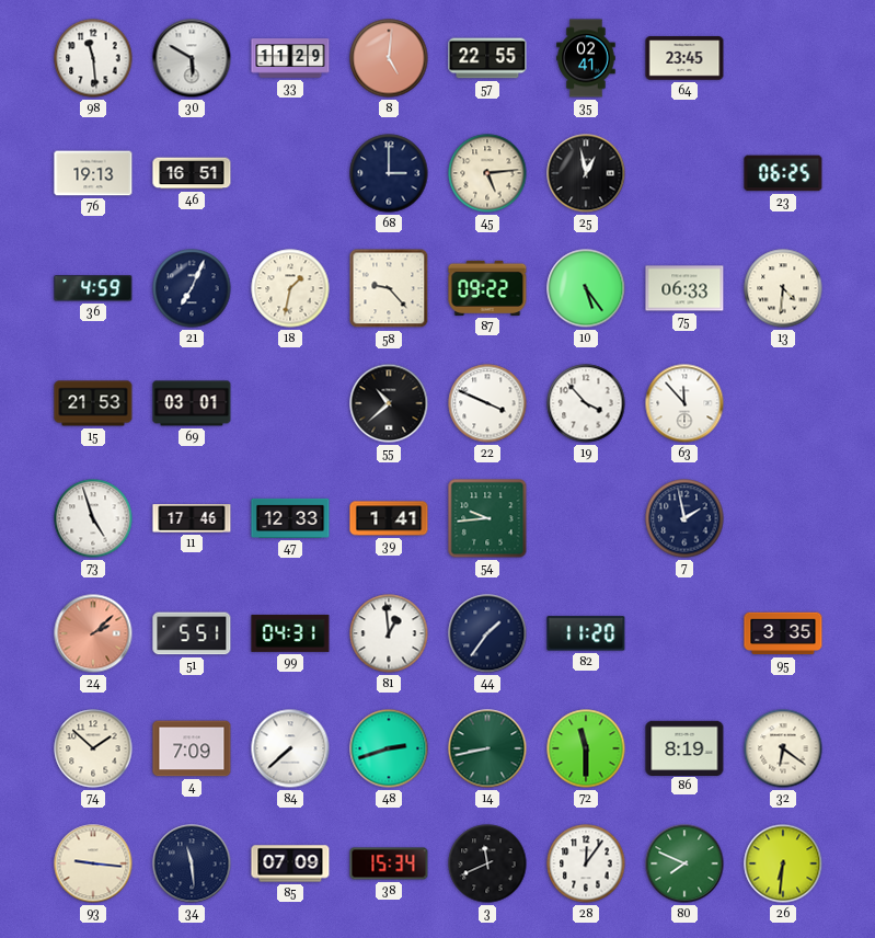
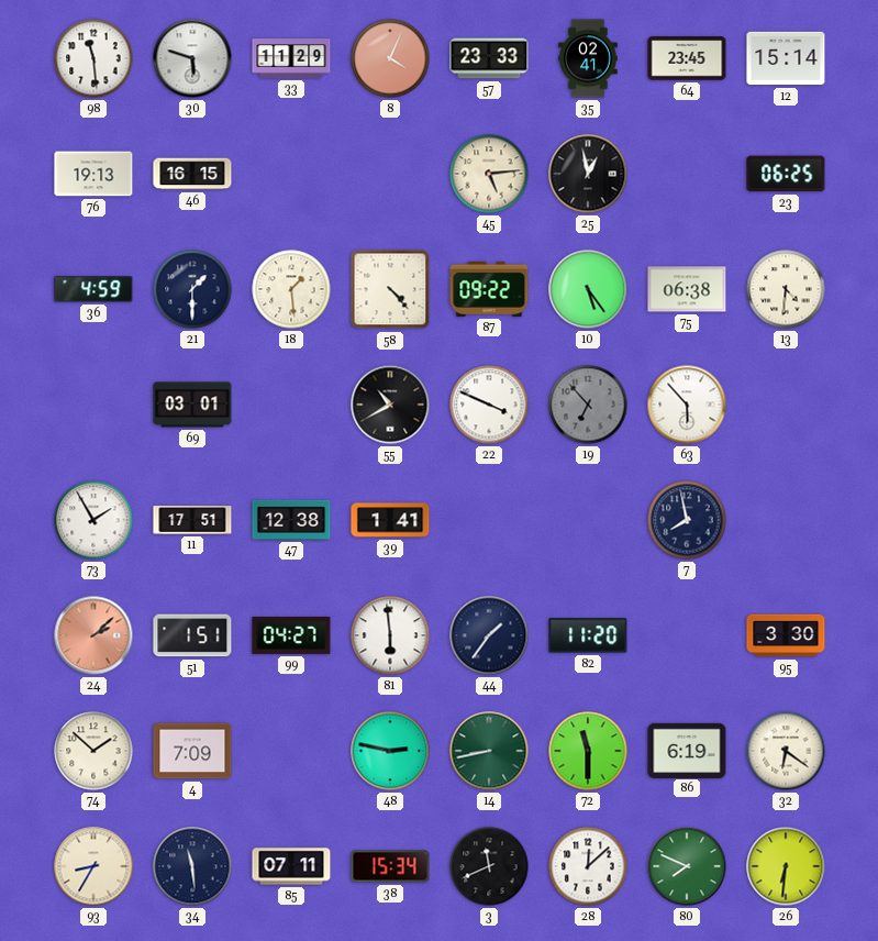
30: 5:50 -> 5:48 (192, 58)
8: 5:01 -> 4:04 (390, 58)
57: 22:55 -> 23:33 (489, 58)
12: none -> 15:14 (786, 58)
46: 16:51 -> 16:15 (192, 174)
68: 3:00 -> none (389, 173)
21: 7:04 -> 1:30 (192, 289)
18: 1:32 -> 1:29 (291, 289)
58: 9:23 -> 4:23 (390, 289)
75: 06:33 -> 06:38 (687, 289)
15: 21:53 -> none (93, 403)
55: 10:38 -> 10:40 (390, 405)
19: 3:53 -> 6:53 (588, 405)
19 dial: white -> grey (588, 405)
63: 11:53 -> 5:53 (687, 405)
73: 4:57 -> 1:55 (93, 520)
11: 17:46 -> 17:51 (192, 520)
47: 12:33 -> 12:38 (291, 520)
54: 9:44 -> none (487, 518)
7: 1:58 -> 7:58 (687, 520)
51: 5:51 -> 1:51 (192, 635)
99: 04:31 -> 04:27 (291, 635)
81: 12:59 -> 5:59 (390, 635)
95: 3:35 -> 3:30 (786, 635)
84: 7:38 -> none (290, 748)
48: 2:42 -> 2:47 (390, 751)
86: 8:19 -> 6:19 (687, 750)
93: 9:16 -> 8:35 (93, 866)
85: 07:09 -> 07:11 (291, 866)
28: 12:06 -> 12:08 (588, 866)
